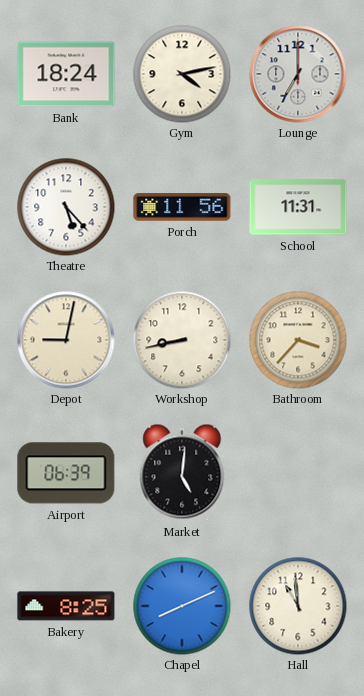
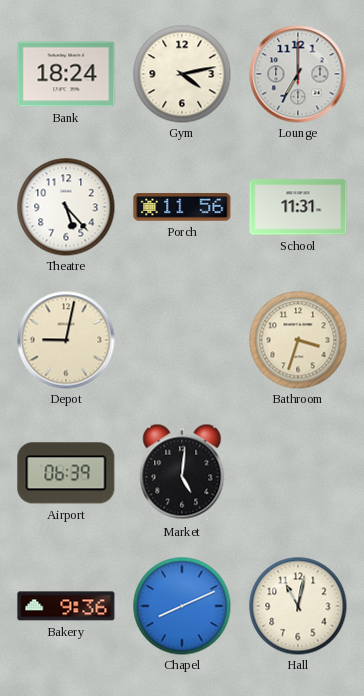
Workshop: 8:43 -> none (182, 340)
Bathroom: 3:37 -> 3:33 (298, 340)
Bakery: 8:25 -> 9:36 (66, 606)
Hall: 10:59 -> 11:02 (298, 606)
